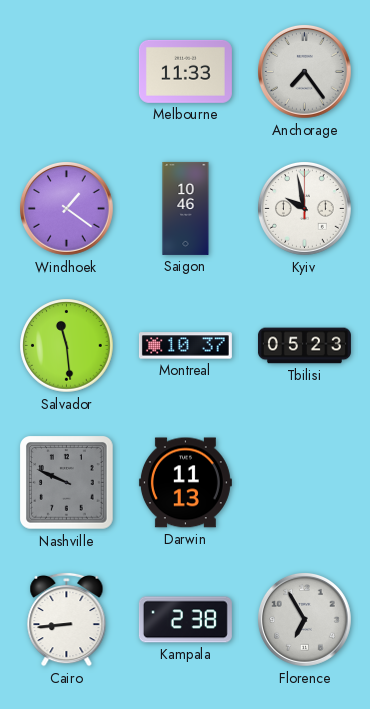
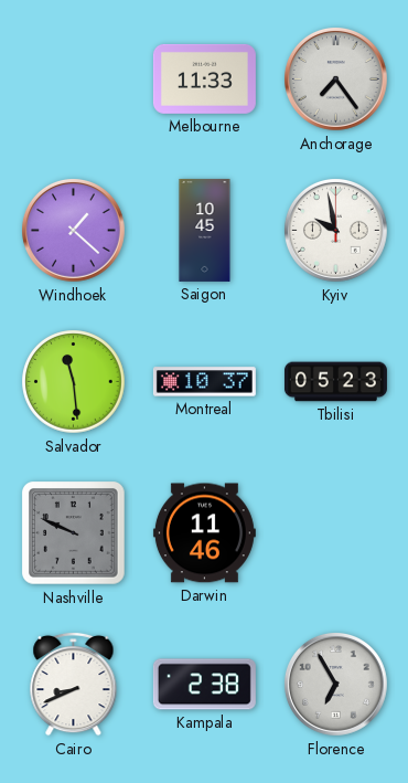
Windhoek: 1:21 -> 1:22 (74, 231)
Saigon: 10:46 -> 10:45 (205, 230)
Darwin: 11:13 -> 11:46 (204, 533)
Cairo: 8:44 -> 8:41 (74, 684)
